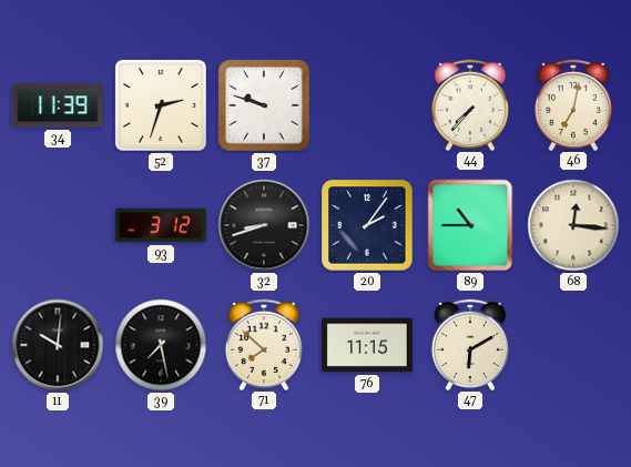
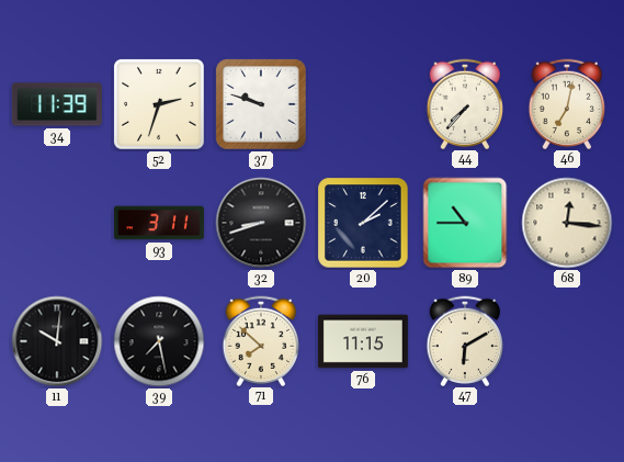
93: 3:12 -> 3:11 (159, 223)
20: 2:06 -> 2:08 (363, 223)
